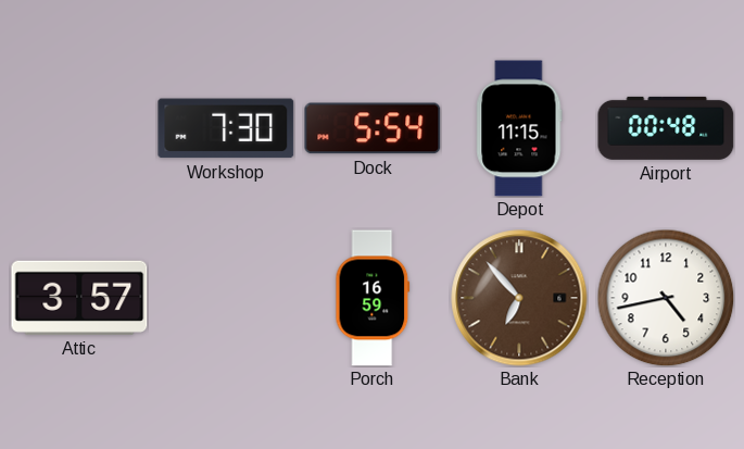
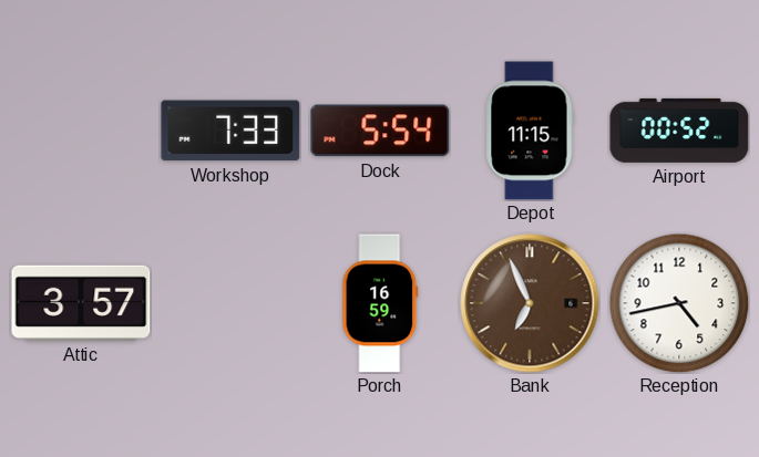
Workshop: 7:30 -> 7:33 (230, 131)
Airport: 00:48 -> 00:52 (679, 131)
Bank: 6:53 -> 6:56 (530, 303)
